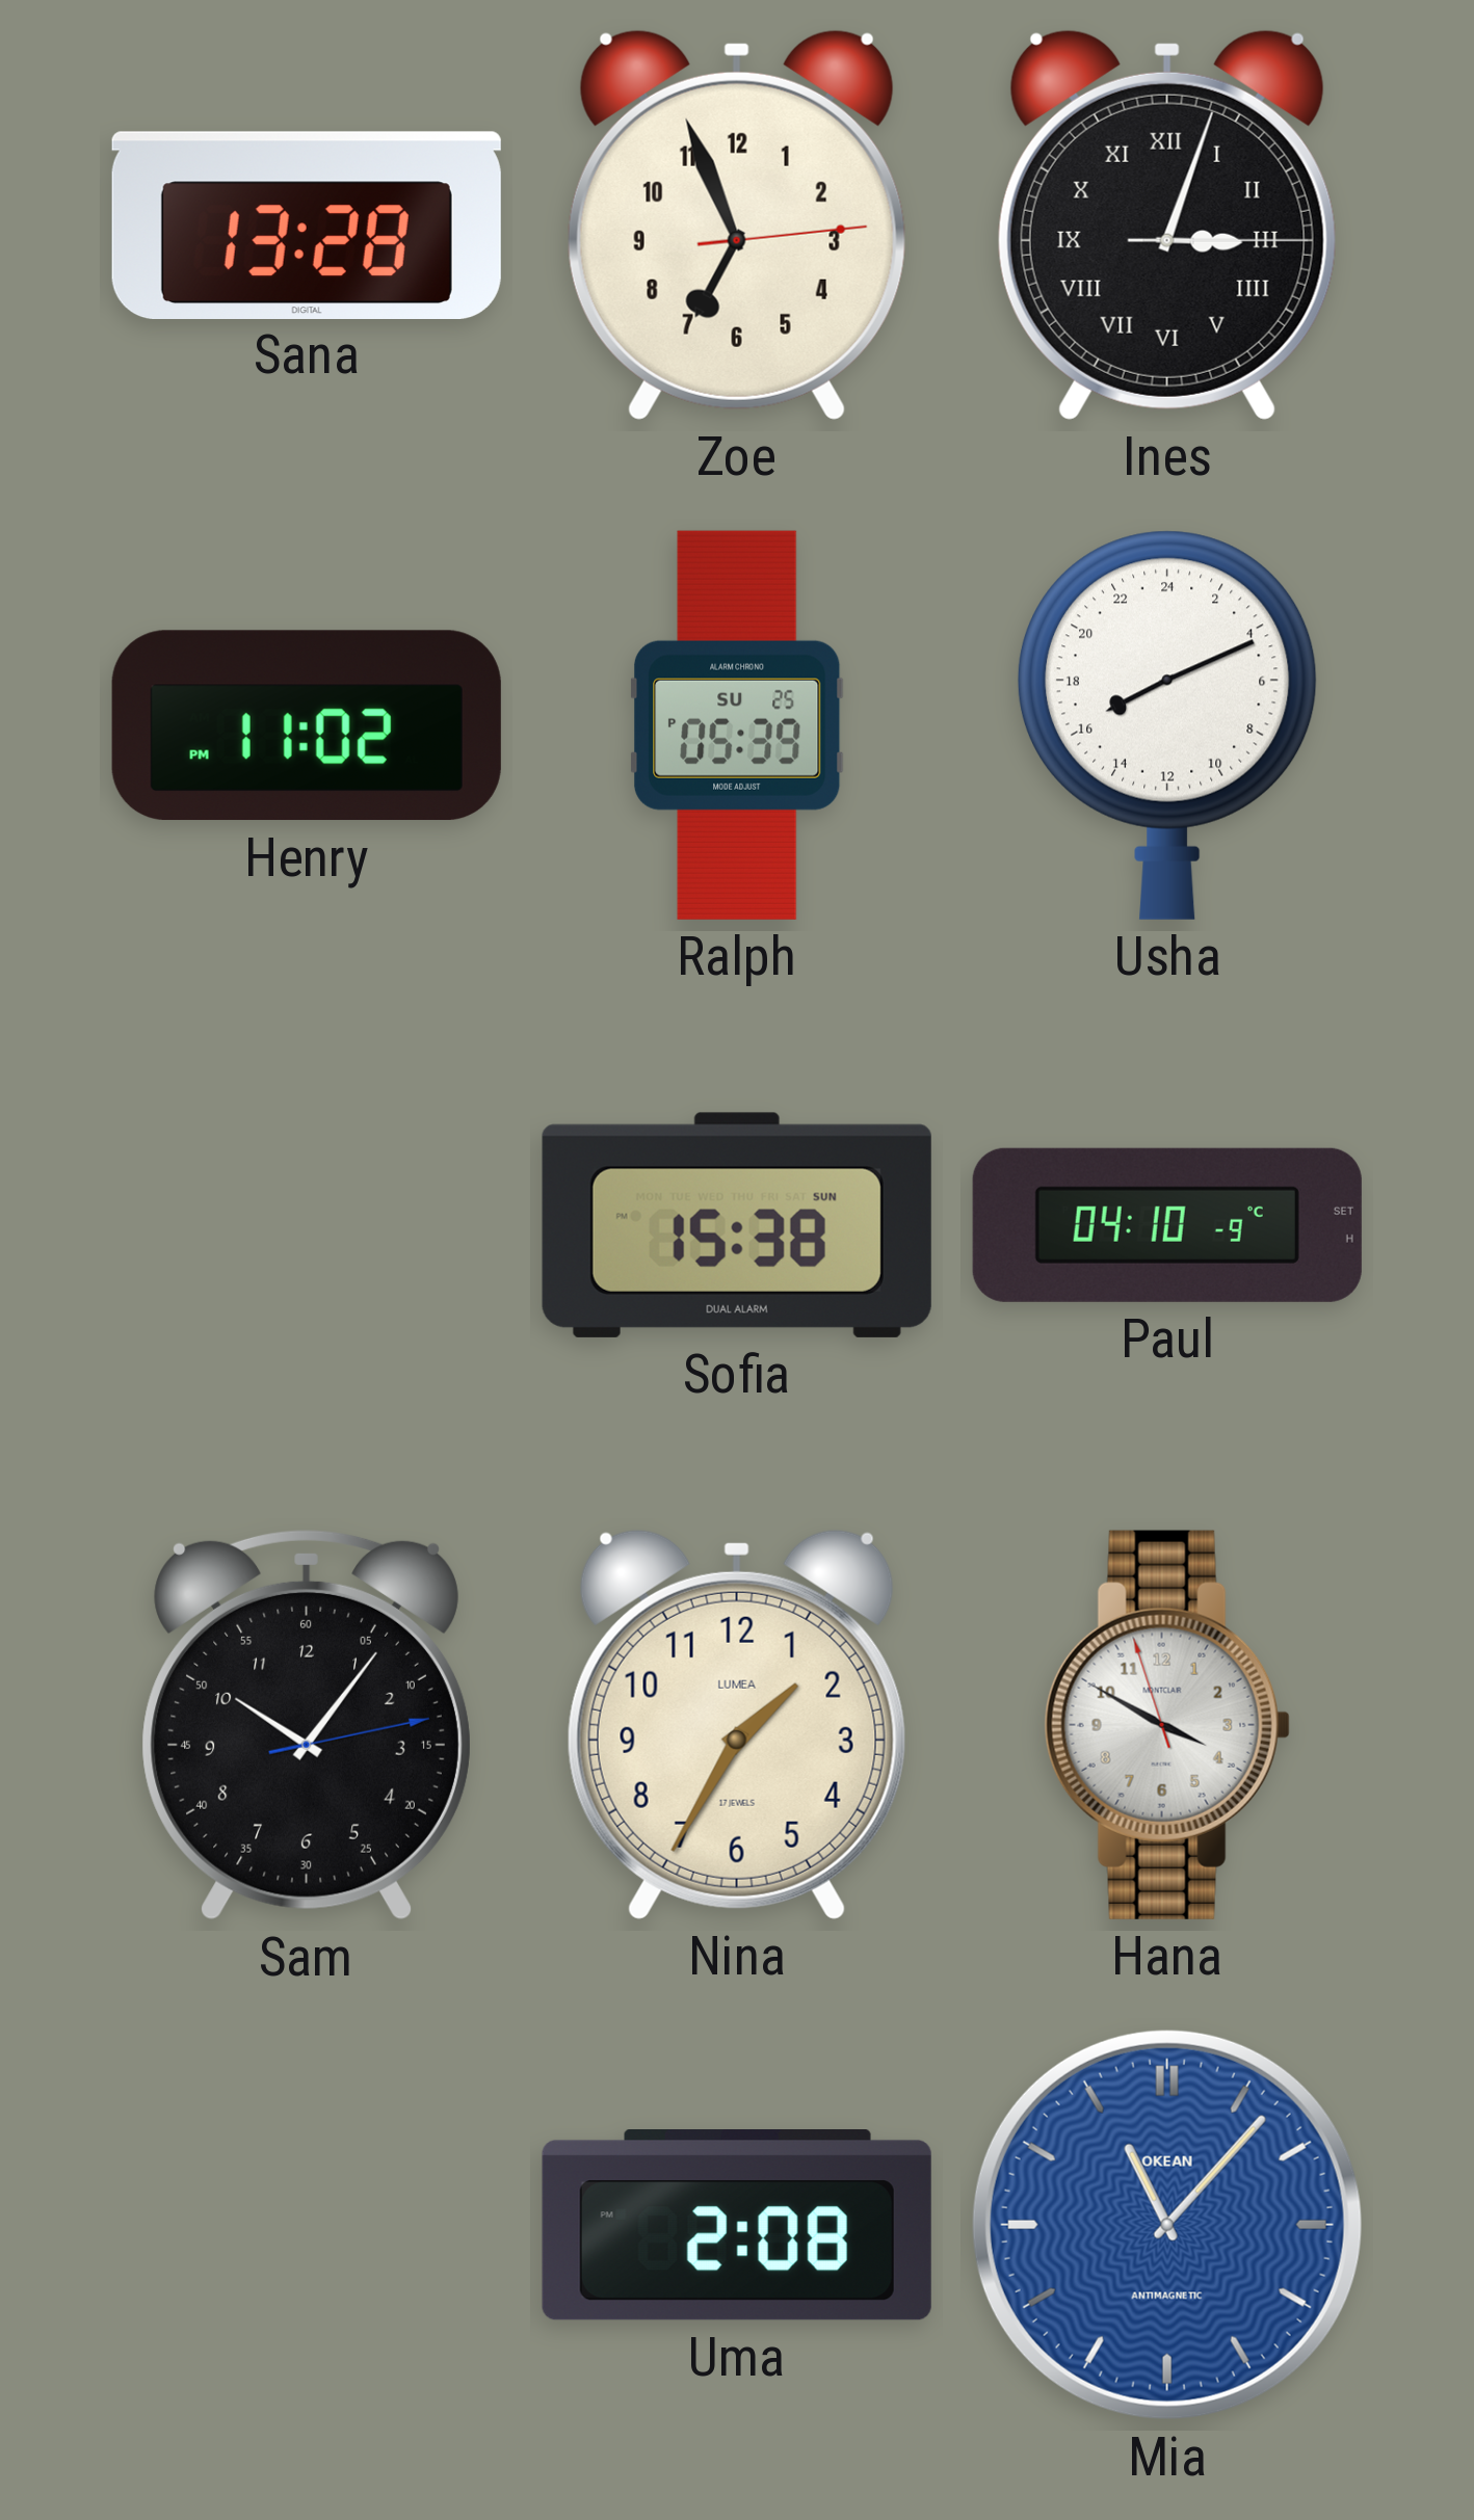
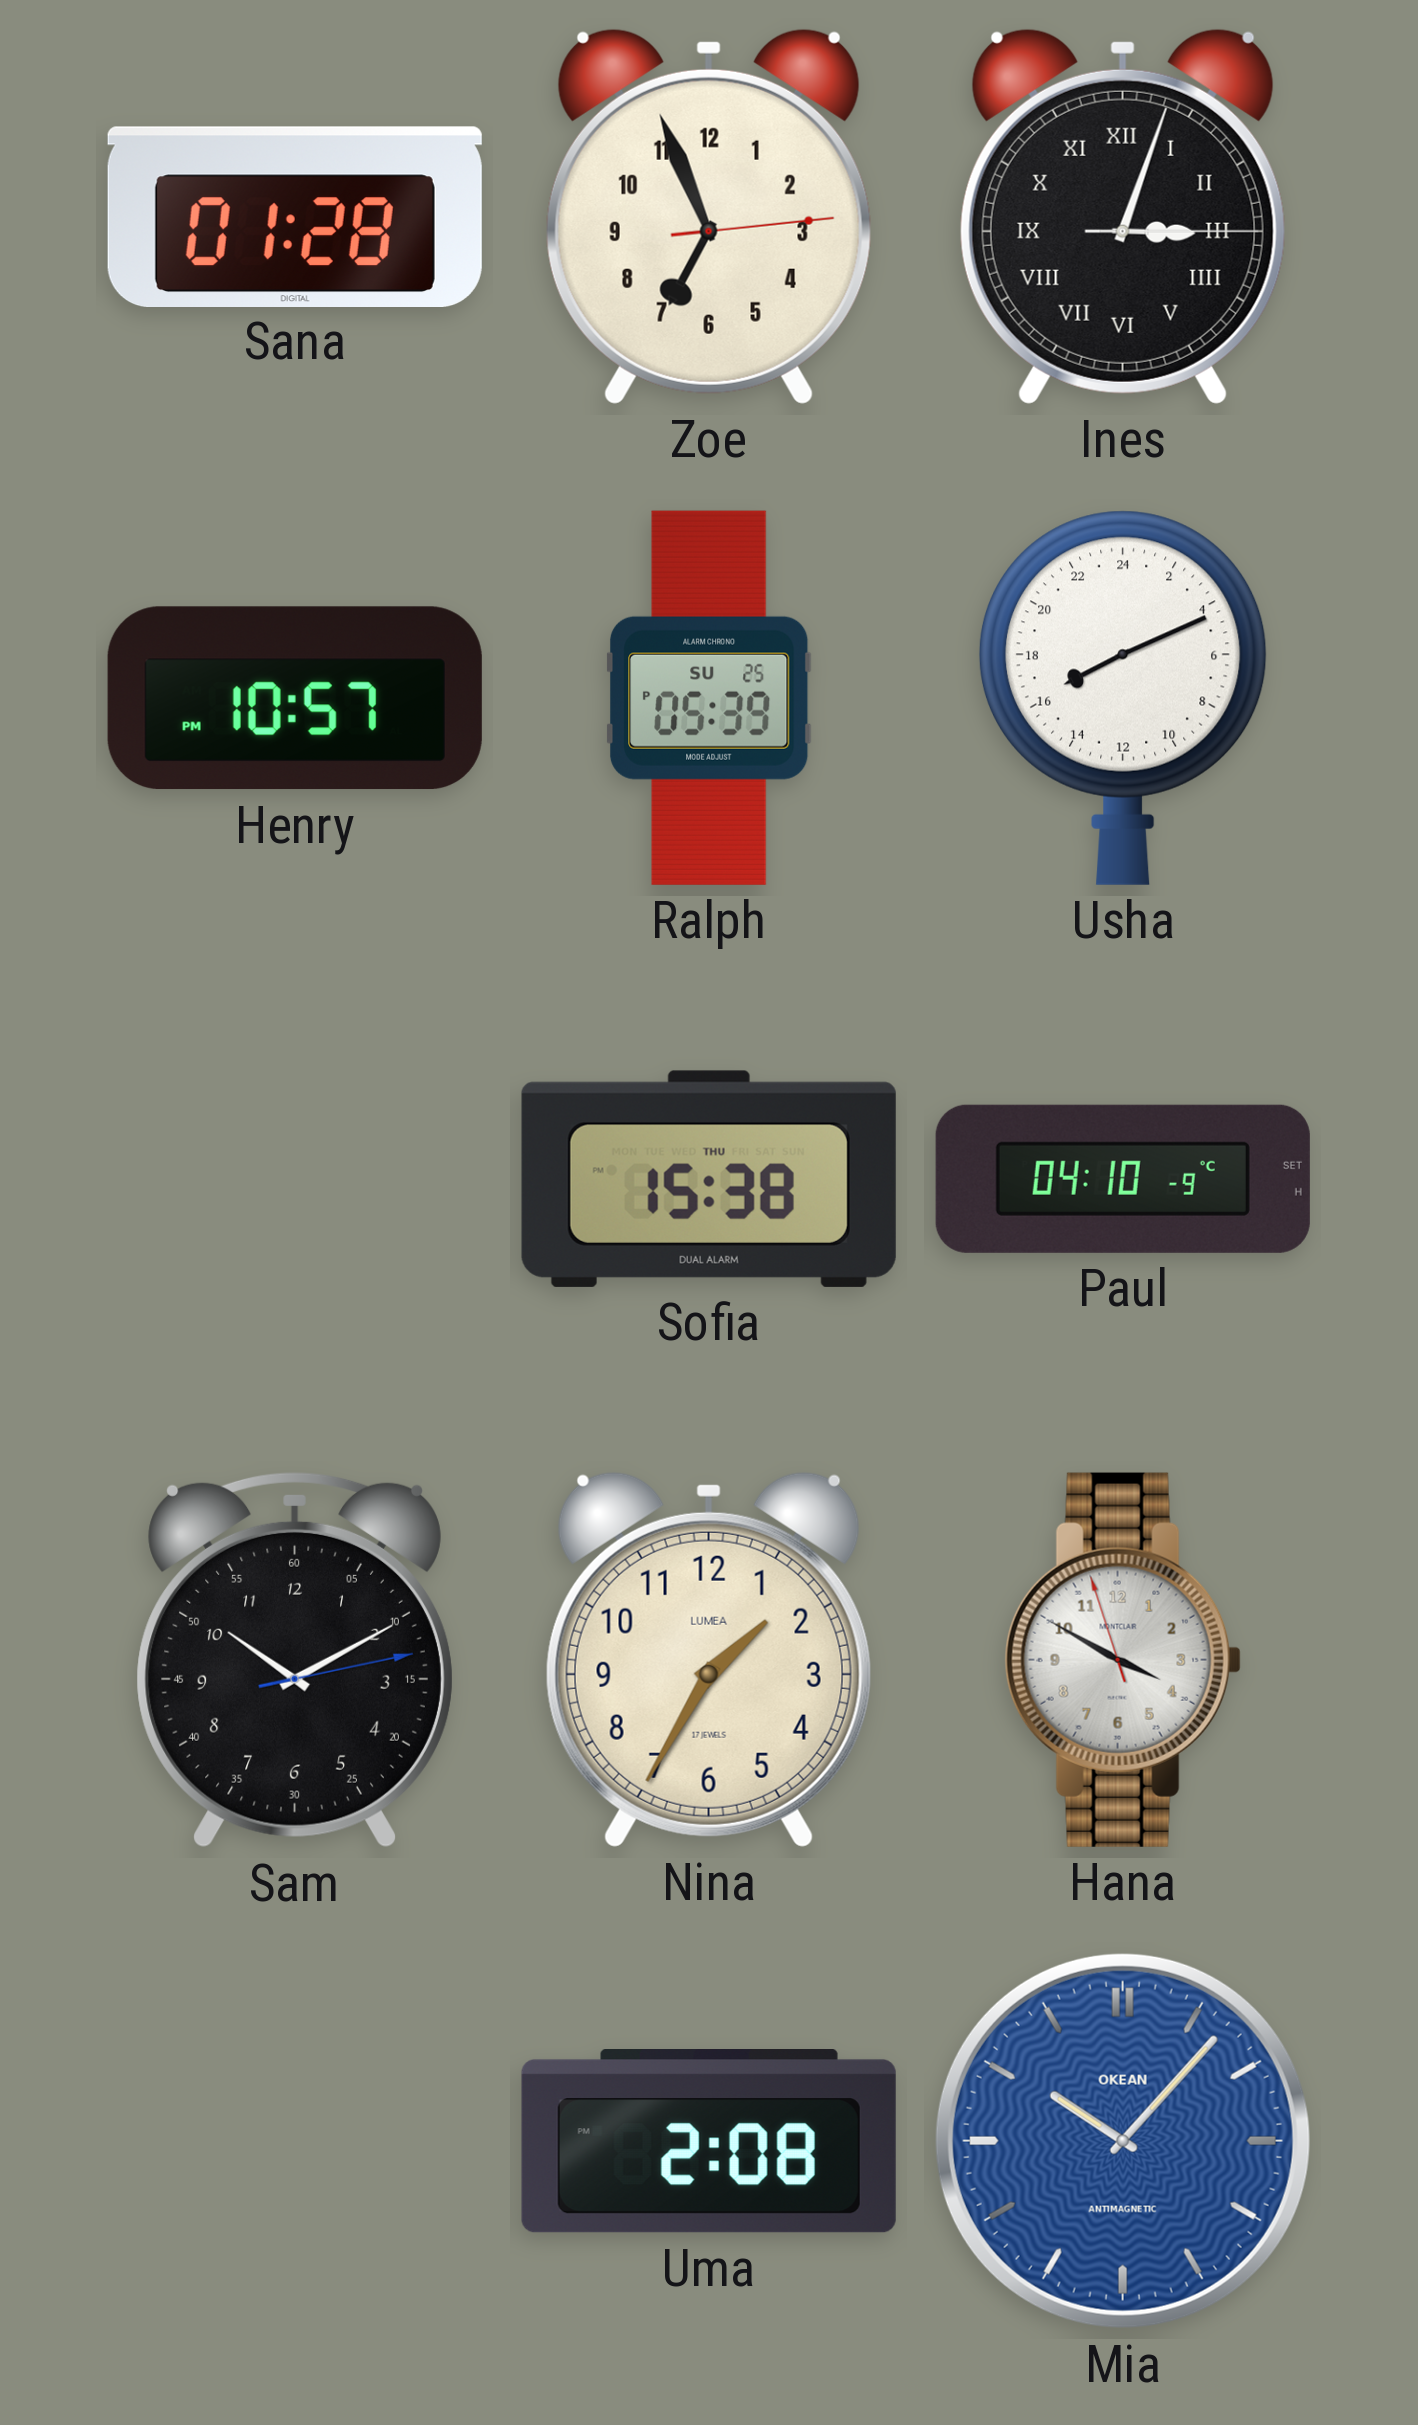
Sana: 13:28 -> 01:28 (295, 216)
Henry: 11:02 -> 10:57 (295, 698)
Sofia date: SUN -> THU (709, 1179)
Sam: 10:06 -> 10:10 (295, 1660)
Mia: 11:07 -> 10:07 (1123, 2141)
